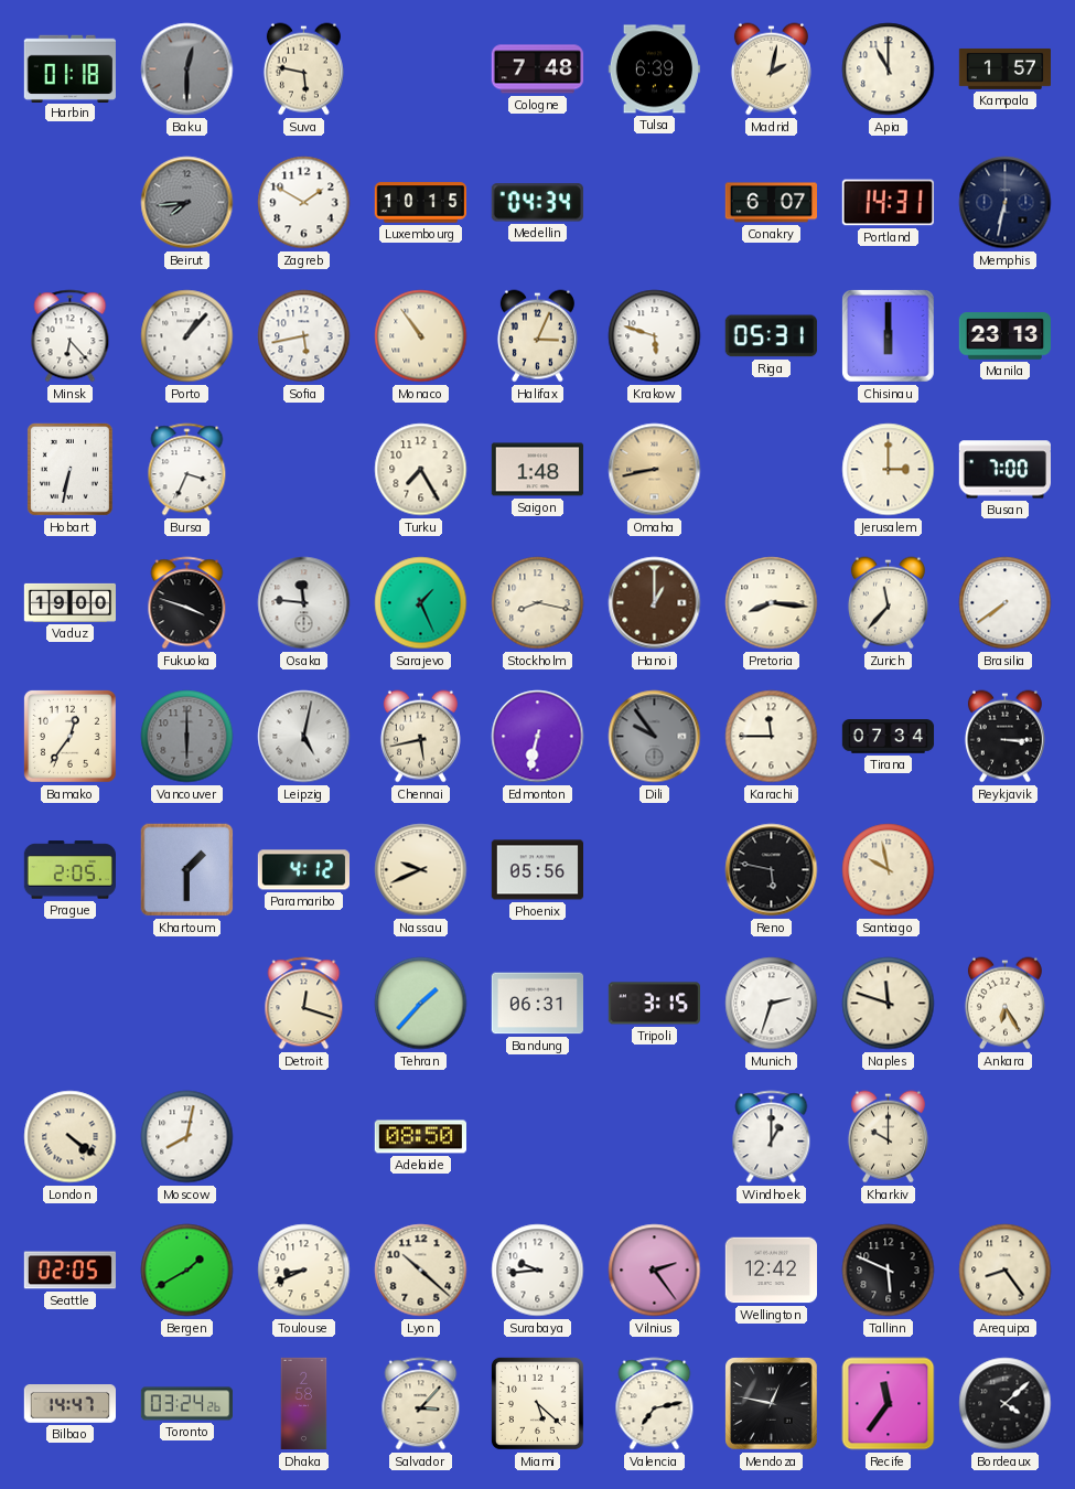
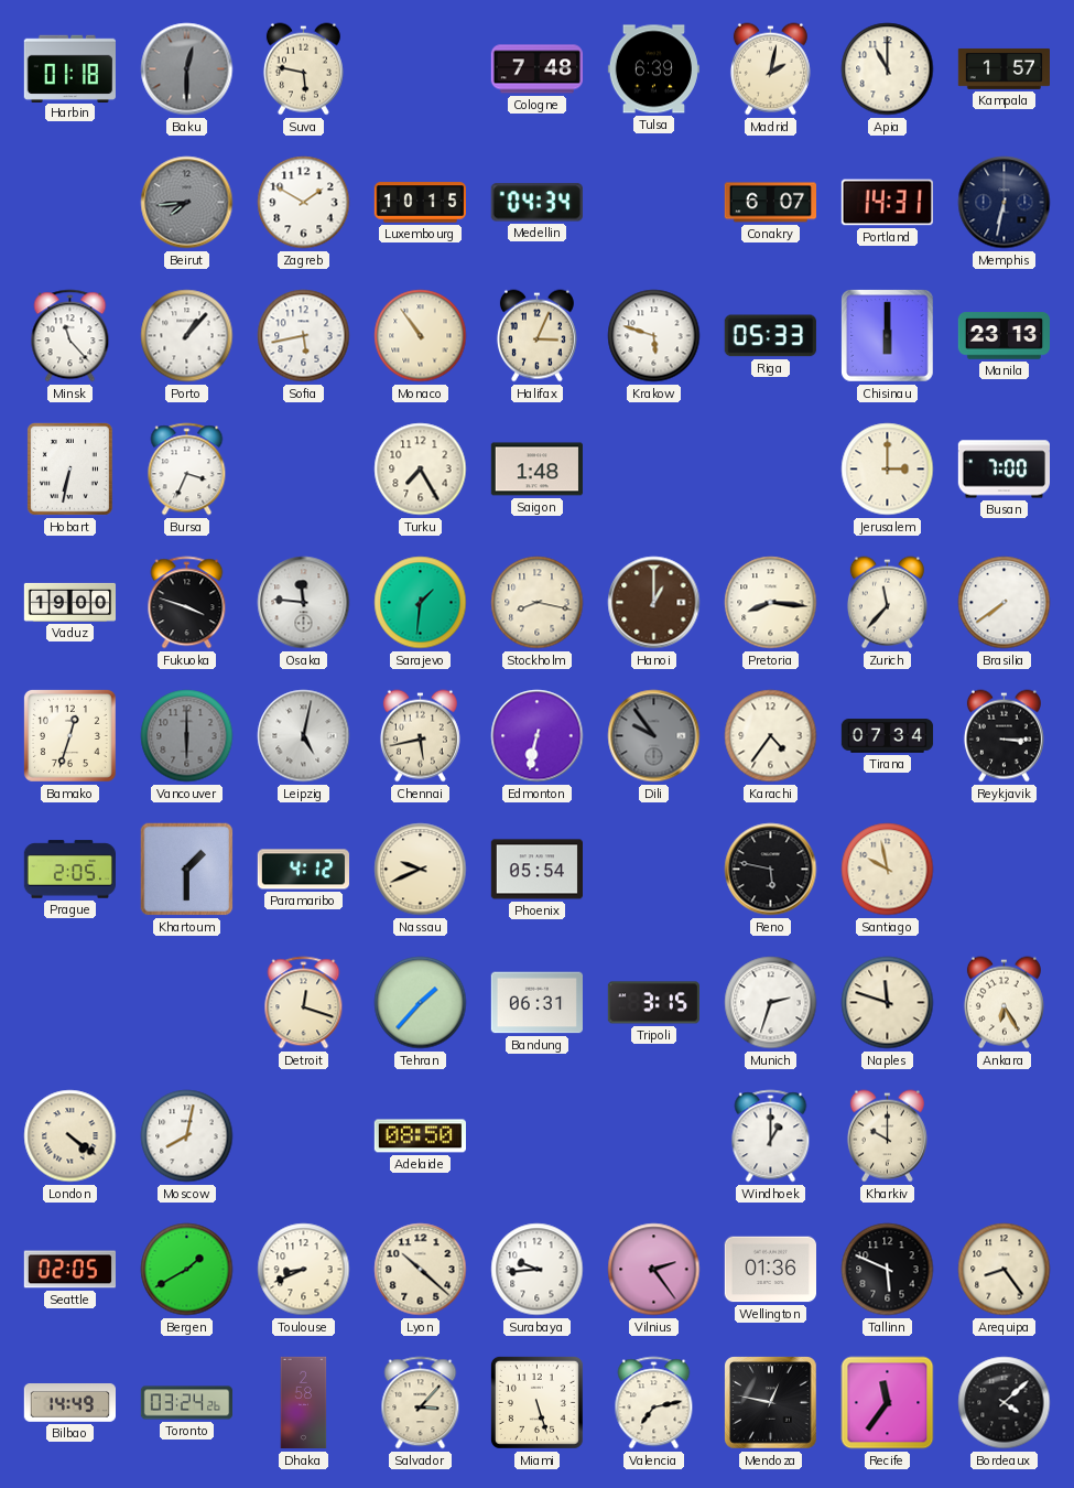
Minsk: 6:23 -> 11:23 (70, 336)
Riga: 05:31 -> 05:33 (770, 336)
Omaha: 8:43 -> none (655, 470)
Sarajevo: 1:26 -> 1:31 (421, 603)
Bamako: 12:36 -> 12:33 (69, 735)
Karachi: 11:45 -> 4:36 (771, 736)
Phoenix: 05:56 -> 05:54 (536, 870)
Wellington: 12:42 -> 01:36 (770, 1270)
Bilbao: 14:47 -> 14:49 (69, 1403)
Miami: 5:22 -> 5:27 (536, 1402)
